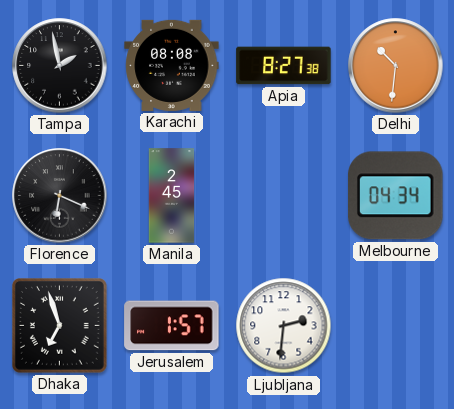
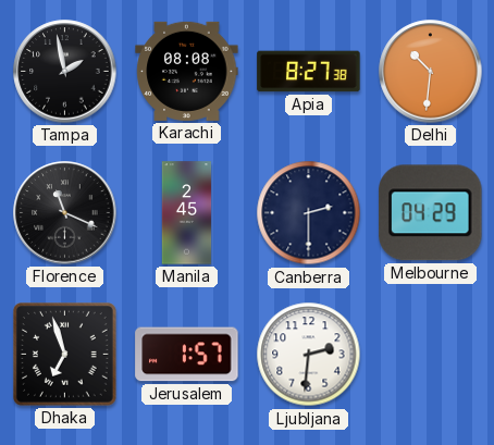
Florence: 6:19 -> 11:19 (65, 213)
Canberra: none -> 2:30 (309, 213)
Melbourne: 04:34 -> 04:29 (431, 213)
